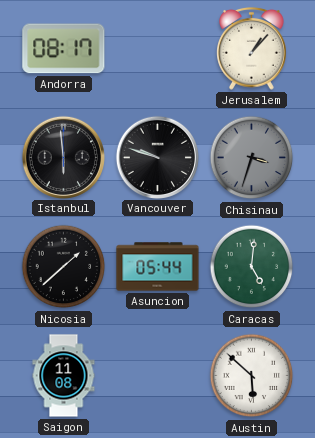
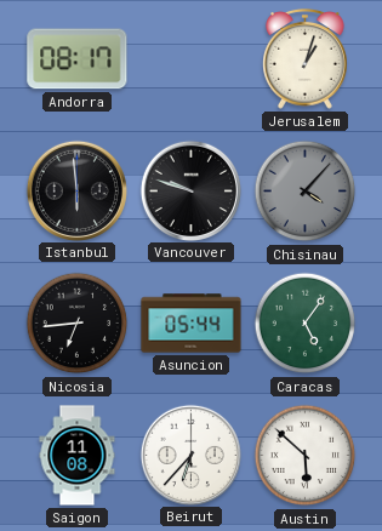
Jerusalem: 1:07 -> 1:03 (306, 58)
Chisinau: 3:33 -> 4:07 (306, 192)
Nicosia: 1:38 -> 6:44 (78, 324)
Caracas: 5:01 -> 5:06 (306, 324)
Beirut: none -> 6:37 (190, 455)
